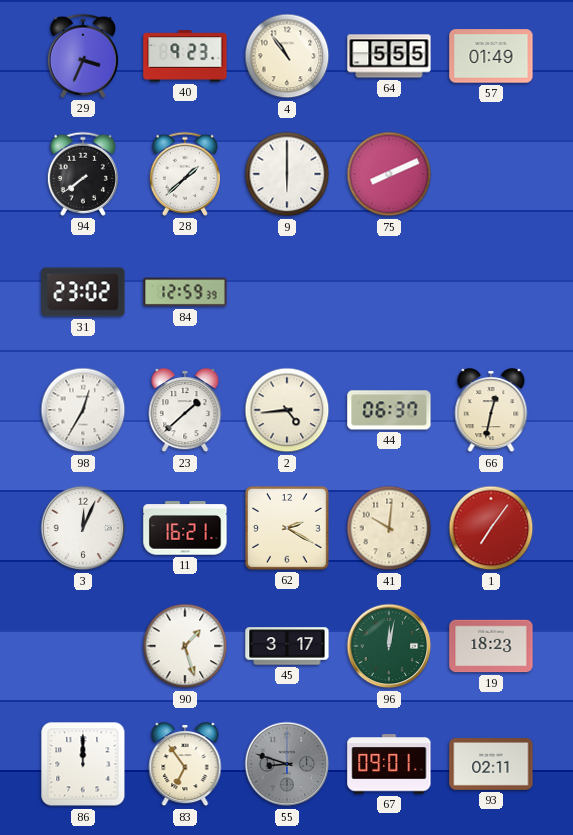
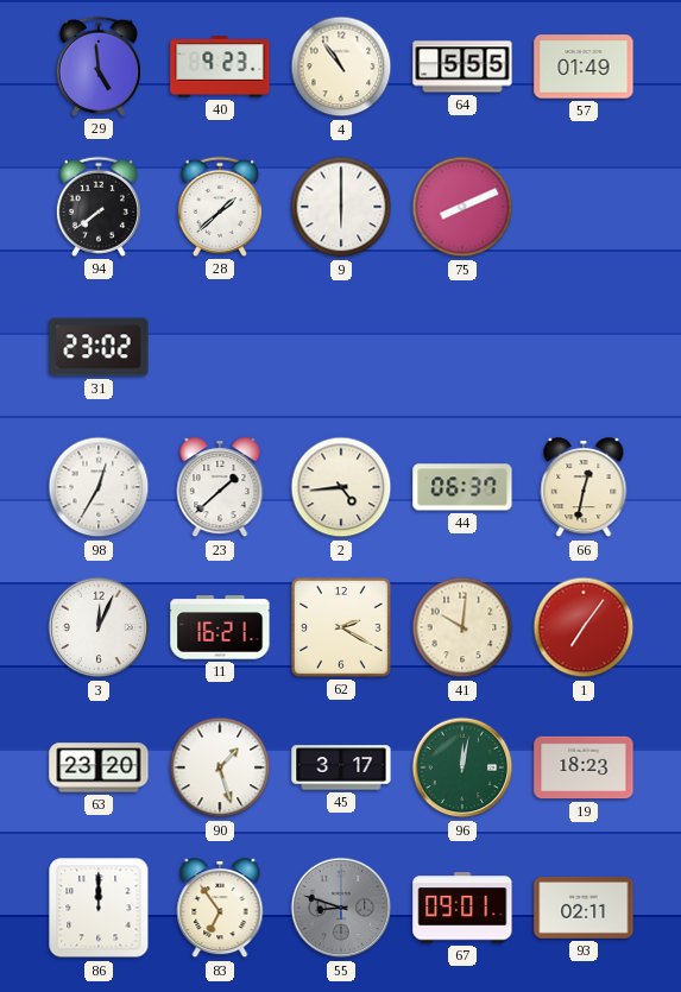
29: 3:34 -> 4:59 (99, 67)
84: 12:59 -> none (185, 292)
63: none -> 23:20 (99, 767)
